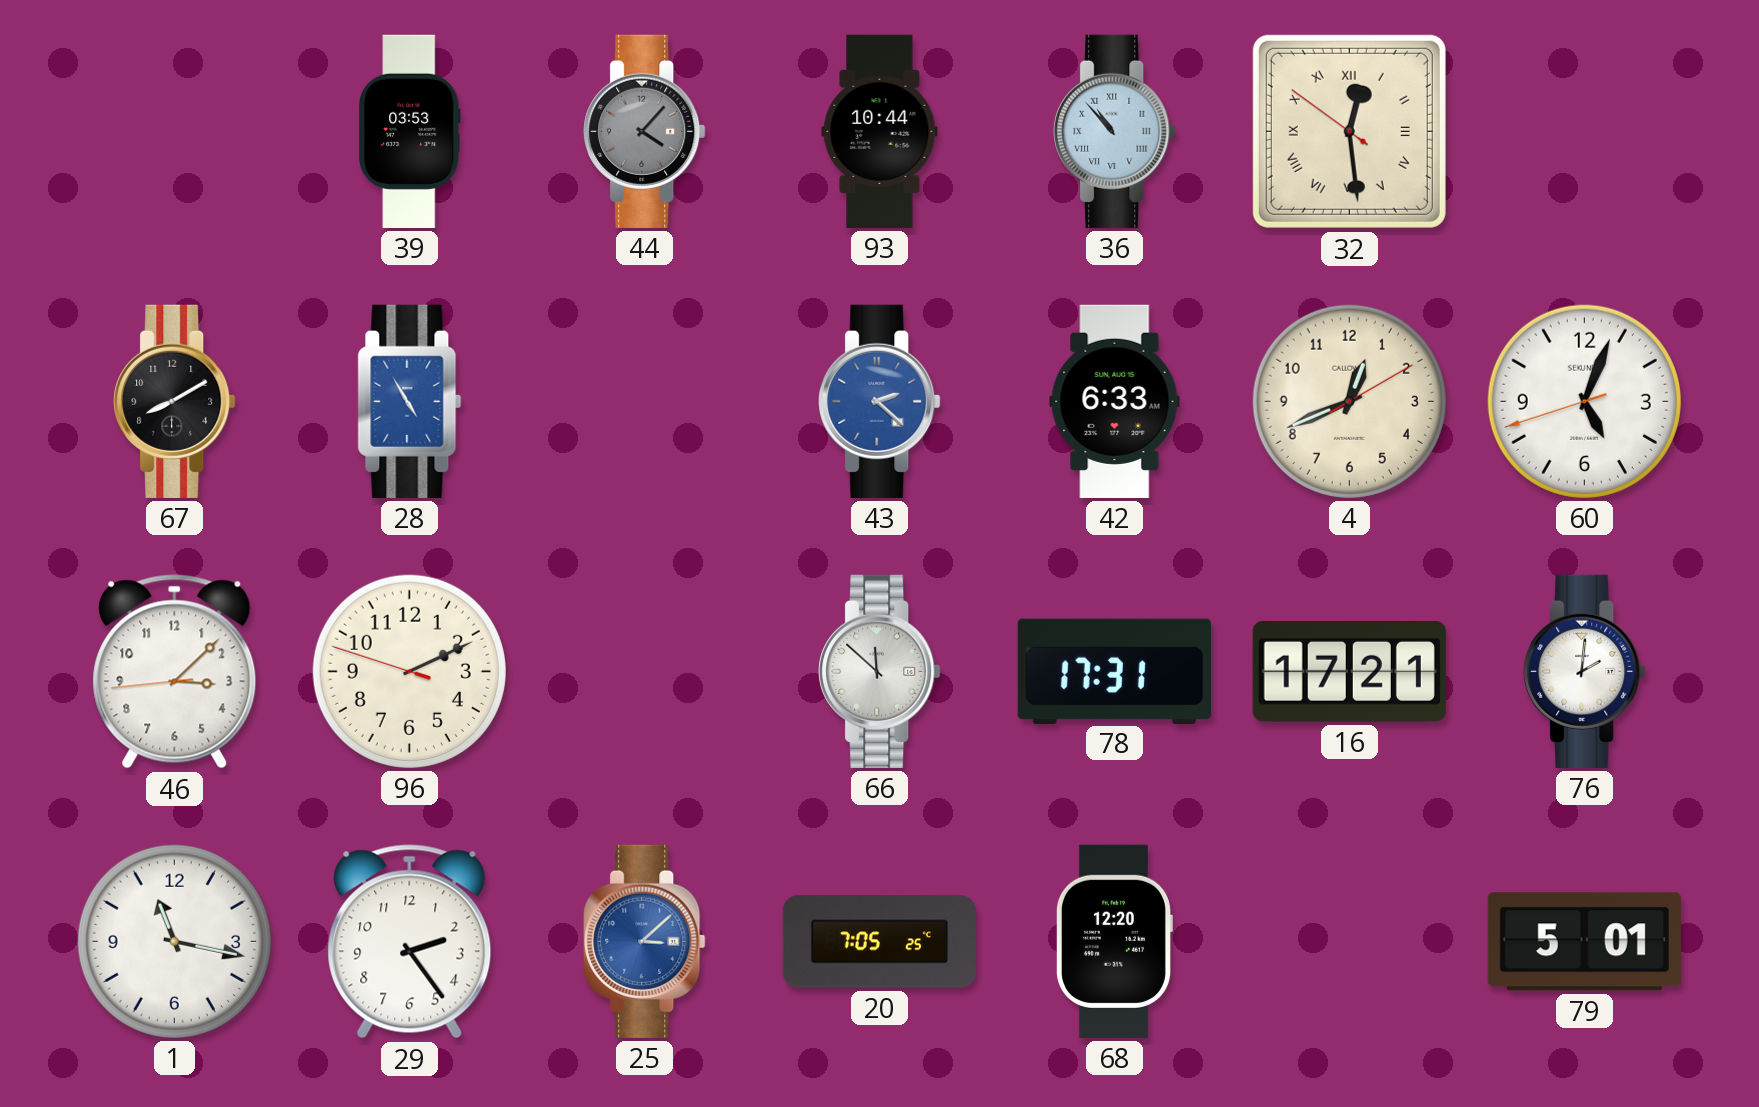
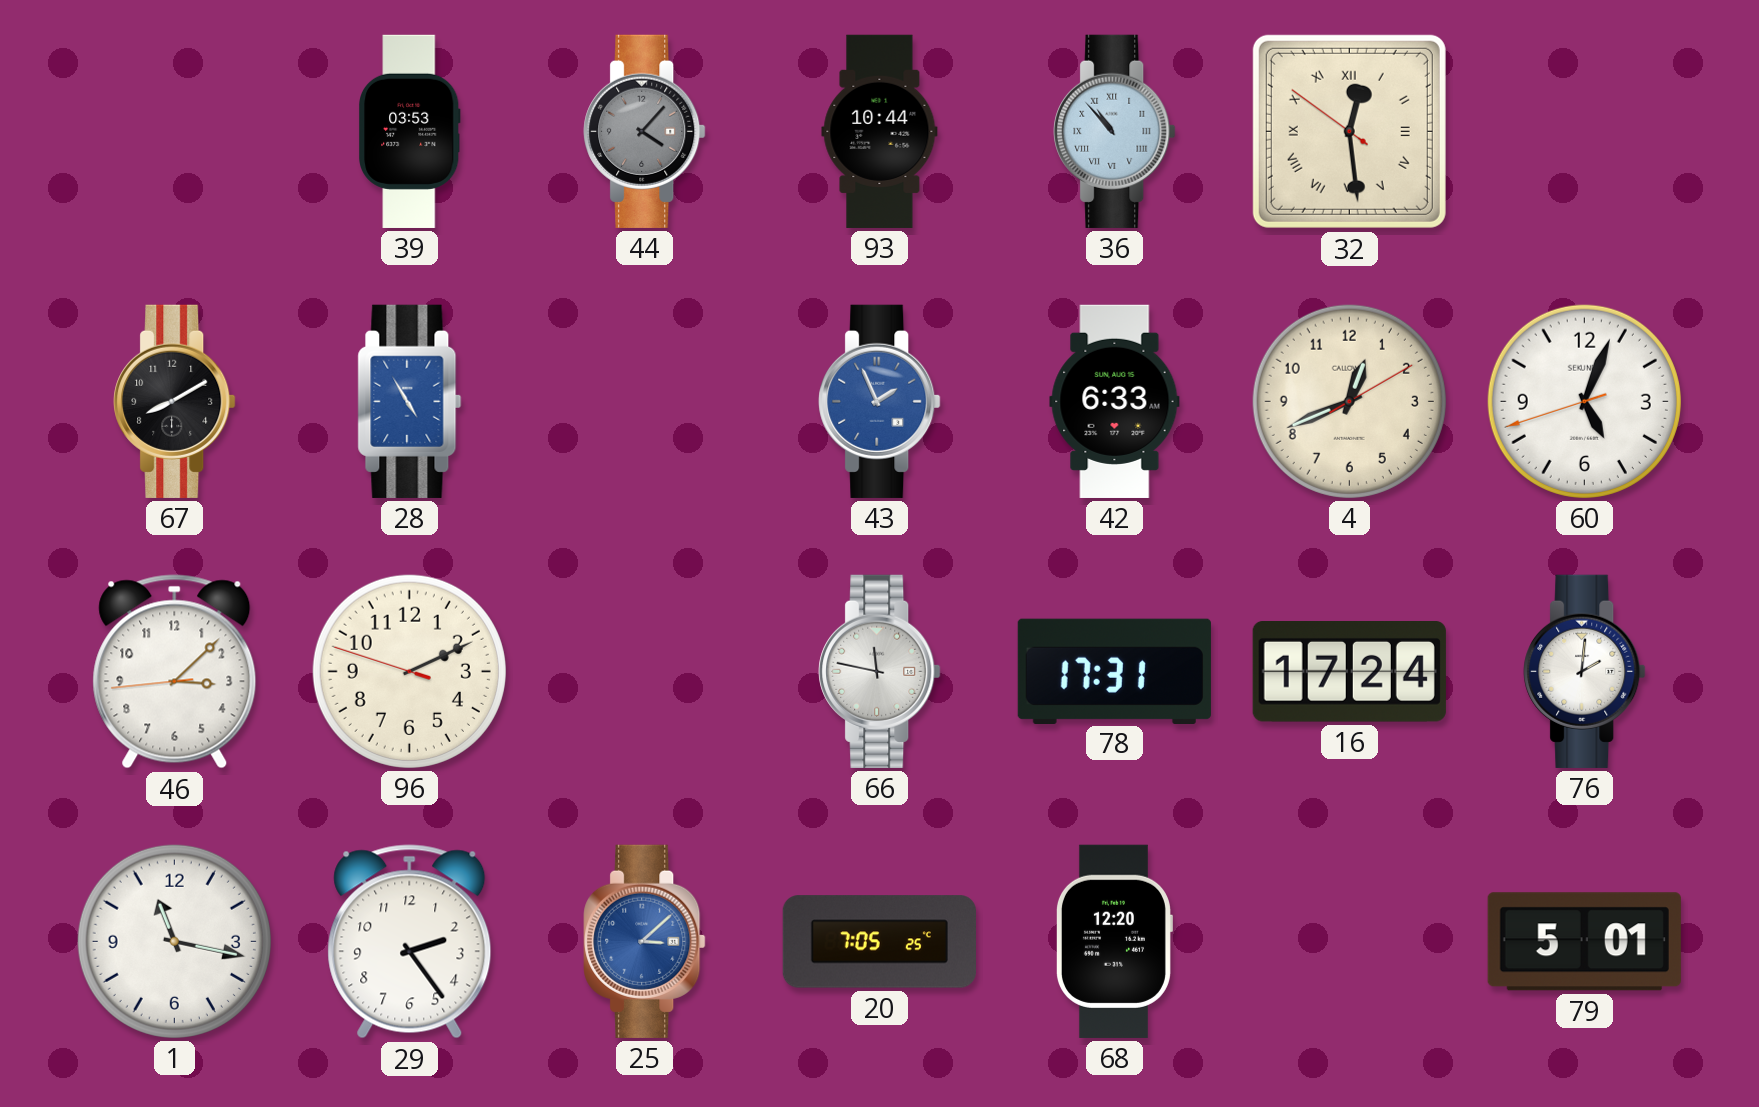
43: 2:22 -> 1:56 (880, 401)
66: 11:52 -> 11:47 (880, 671)
16: 17:21 -> 17:24 (1349, 672)
